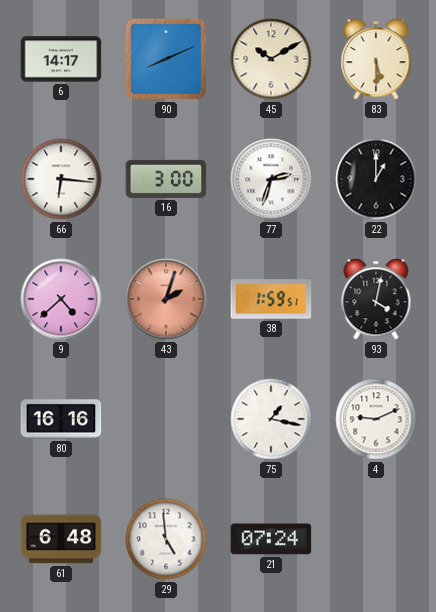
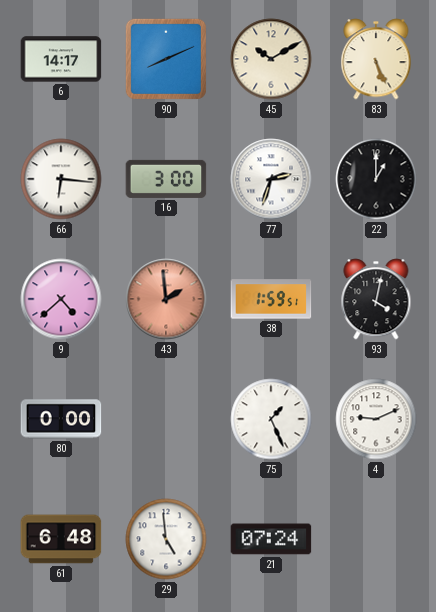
83: 5:30 -> 5:26 (376, 59)
43: 2:03 -> 1:59 (166, 299)
80: 16:16 -> 0:00 (61, 419)
75: 1:17 -> 1:26 (271, 419)
